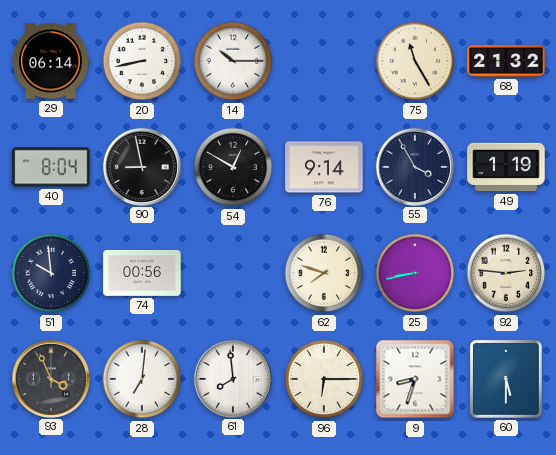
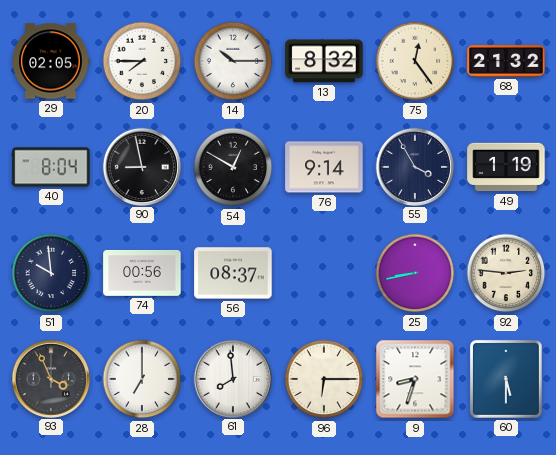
29: 06:14 -> 02:05 (51, 61)
20: 8:43 -> 7:45 (142, 61)
13: none -> 8:32 (324, 61)
75: 11:25 -> 12:24 (415, 61)
56: none -> 08:37 (233, 273)
62: 7:48 -> none (324, 273)
28: 7:01 -> 7:00 (142, 379)
